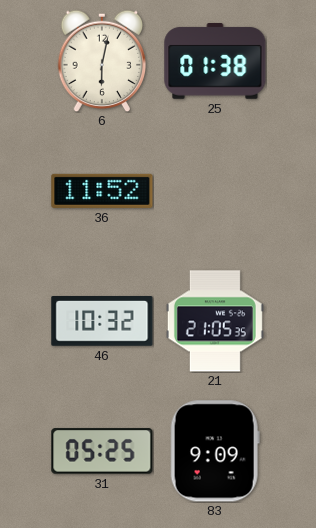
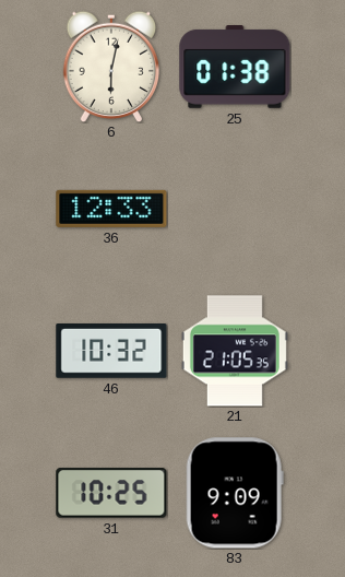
36: 11:52 -> 12:33 (111, 209)
31: 05:25 -> 10:25 (111, 493)
